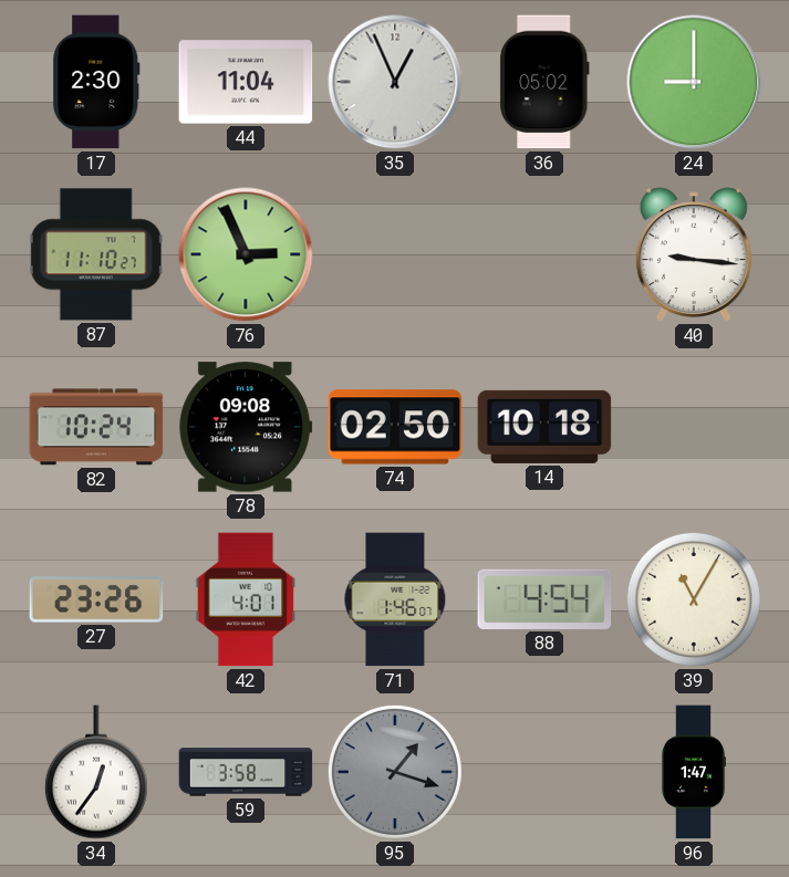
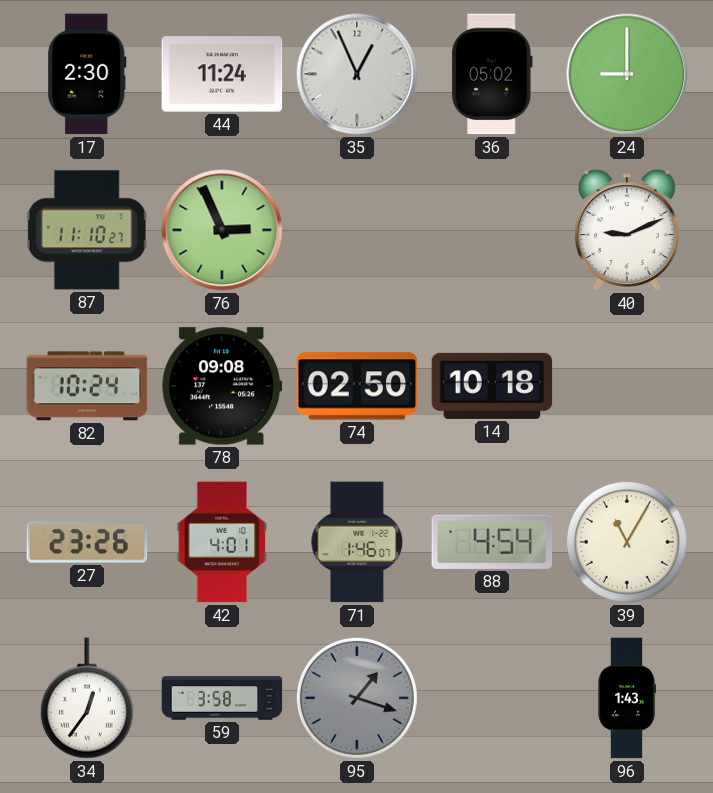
44: 11:04 -> 11:24 (222, 74)
40: 9:16 -> 9:11 (627, 230)
96: 1:47 -> 1:43 (627, 698)
